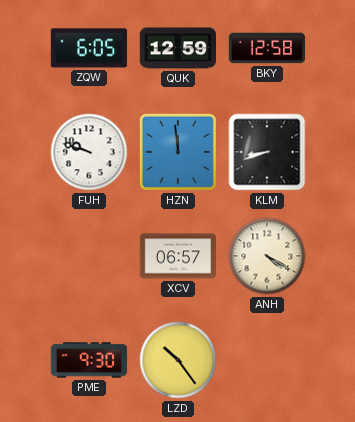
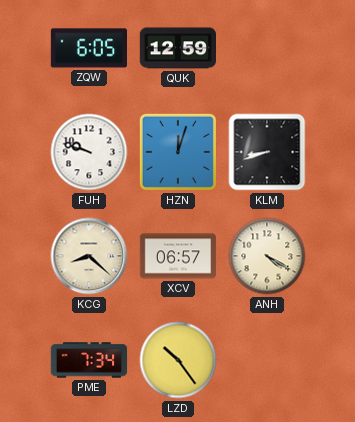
BKY: 12:58 -> none (267, 48)
HZN: 11:59 -> 12:03 (178, 152)
KCG: none -> 8:22 (89, 256)
PME: 9:30 -> 7:34 (89, 360)
